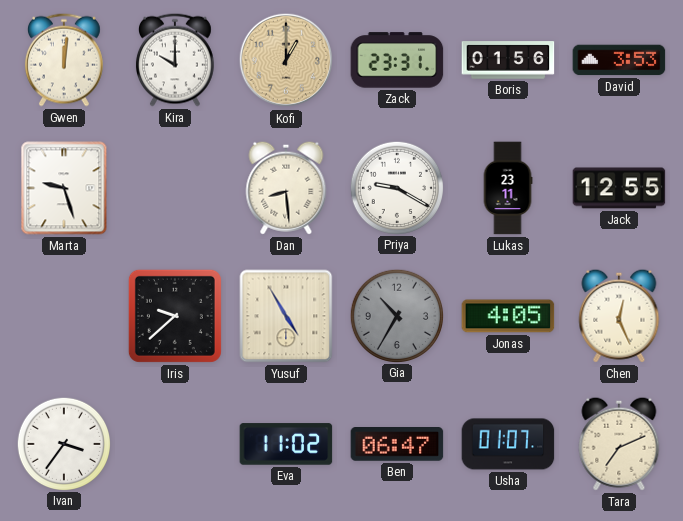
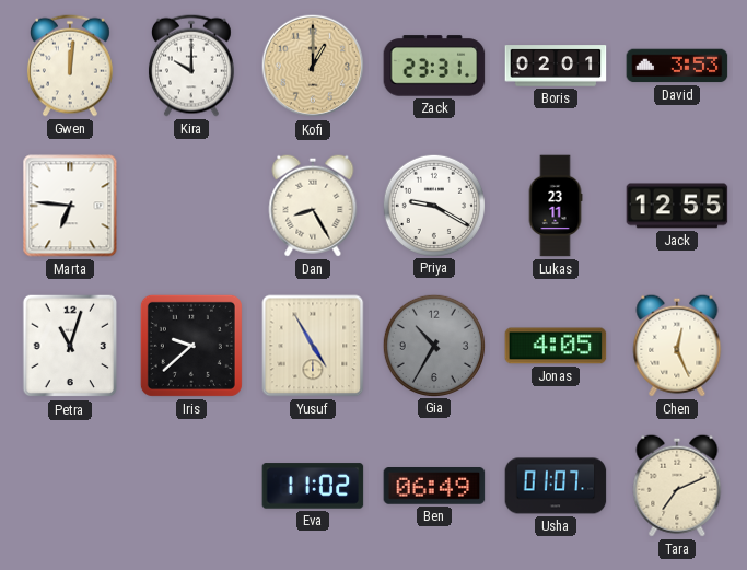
Boris: 01:56 -> 02:01 (556, 66)
Marta: 9:27 -> 6:46 (70, 206)
Dan: 8:29 -> 8:25 (313, 206)
Petra: none -> 11:03 (70, 346)
Ivan: 3:36 -> none (63, 443)
Ben: 06:47 -> 06:49 (434, 486)
